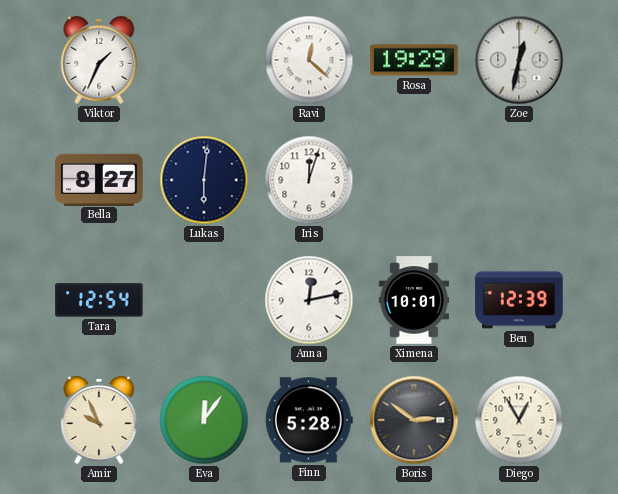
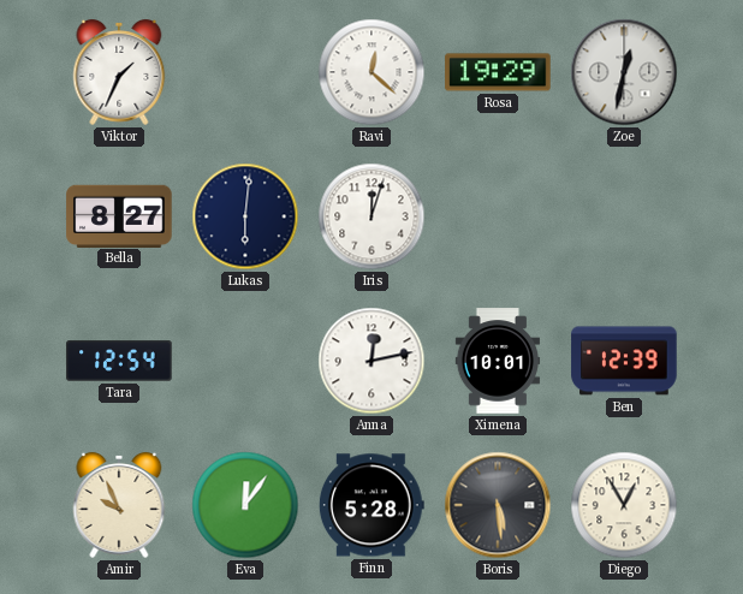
Boris: 2:51 -> 5:29 (498, 505)
